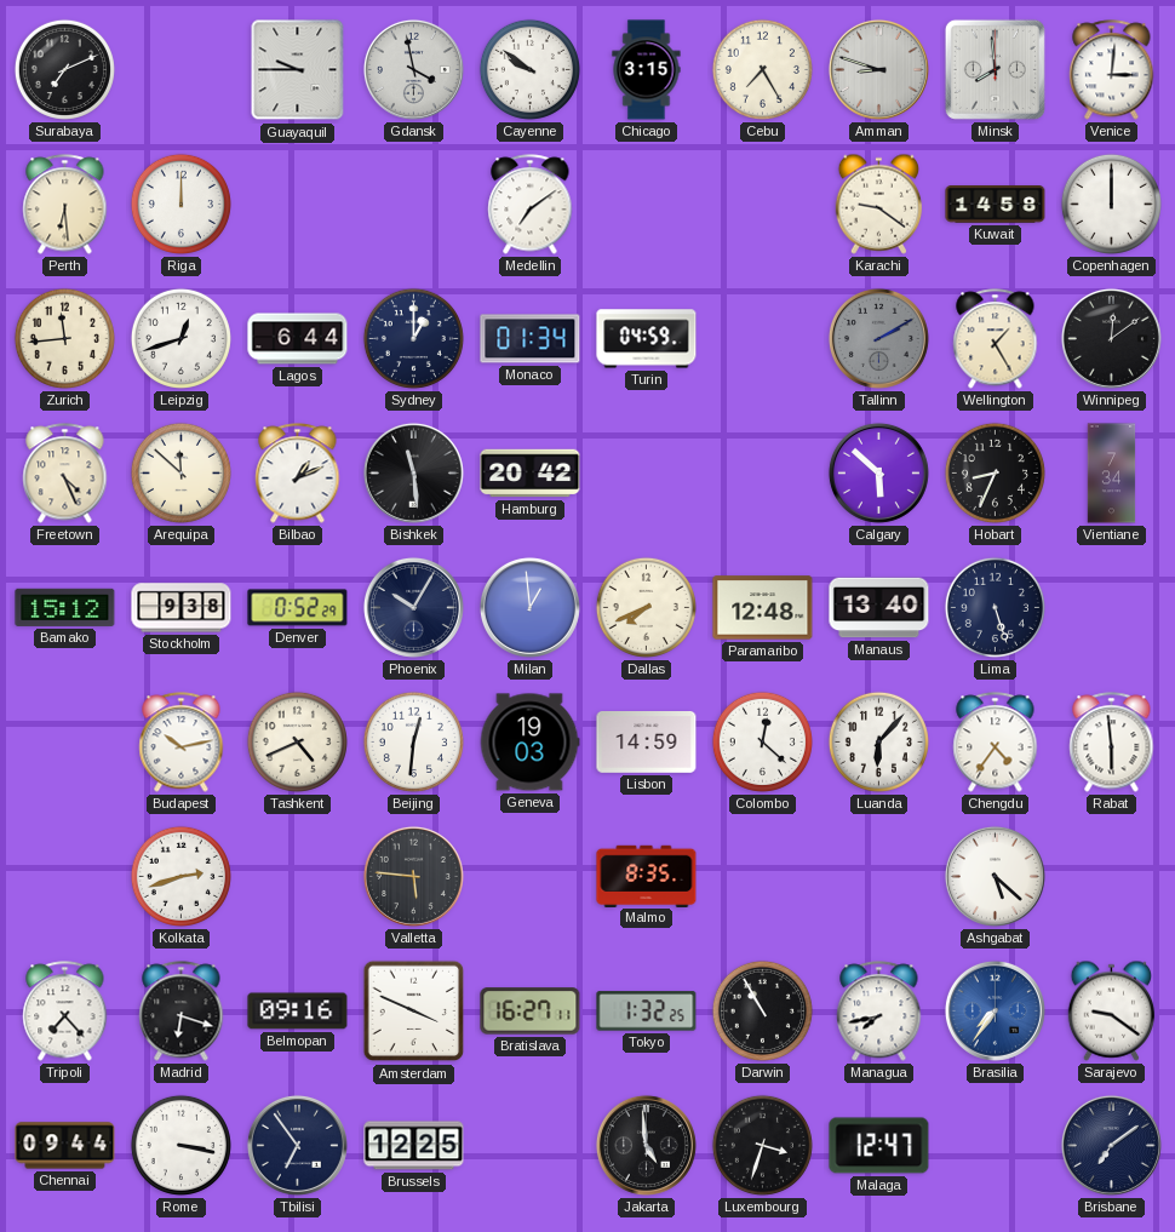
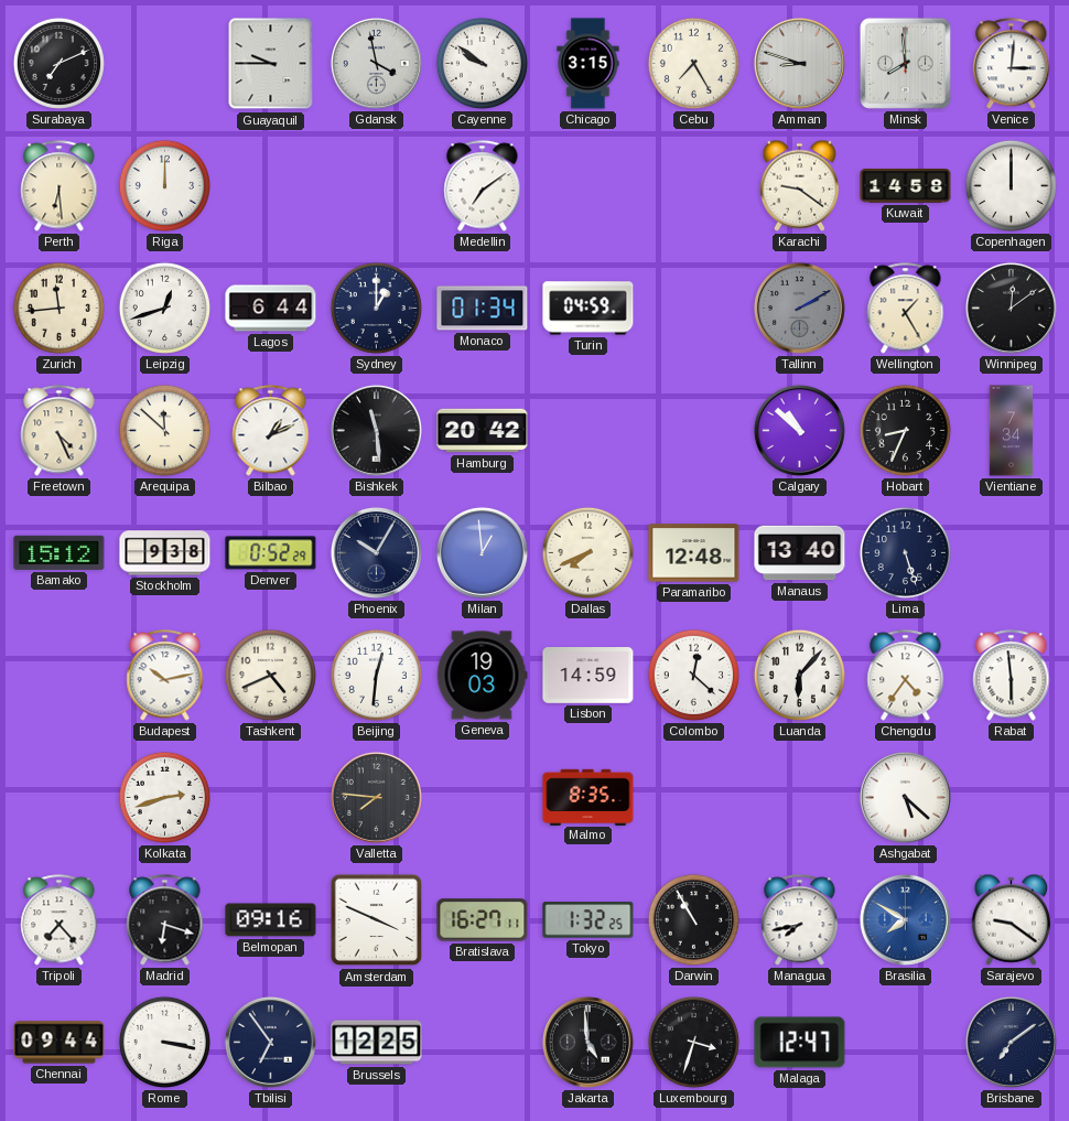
Calgary: 5:52 -> 10:52 (799, 430)
Valletta: 5:46 -> 7:46 (376, 797)
Brasilia: 7:36 -> 7:50 (905, 919)
